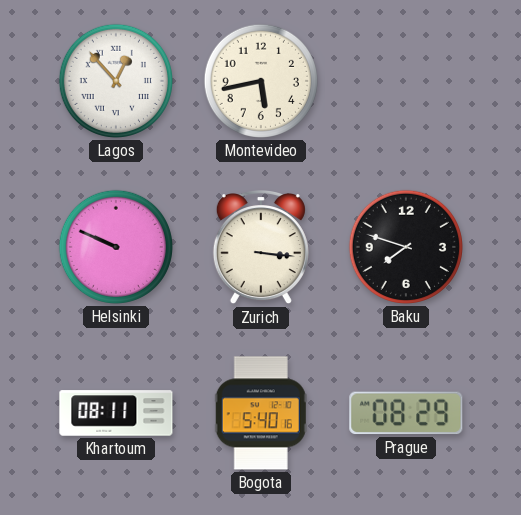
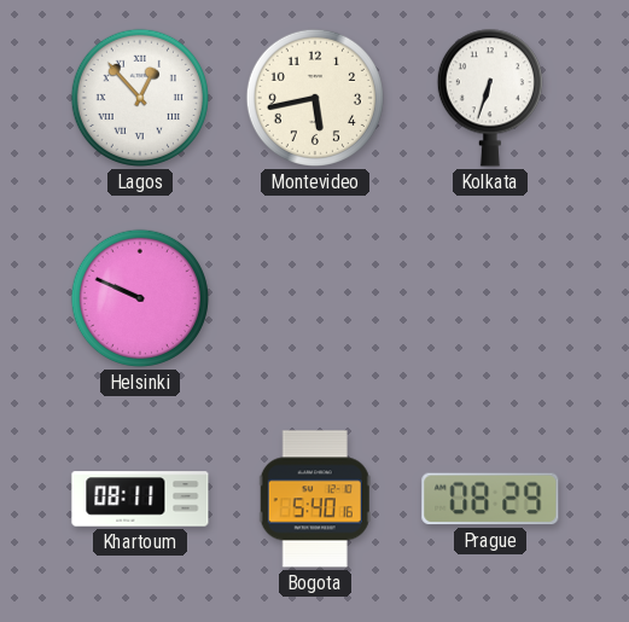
Kolkata: none -> 6:33 (490, 98)
Zurich: 3:16 -> none (261, 248)
Baku: 7:48 -> none (406, 247)
